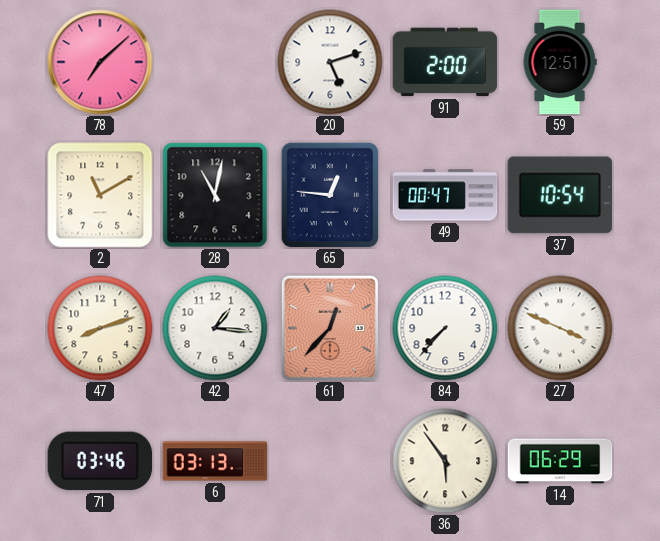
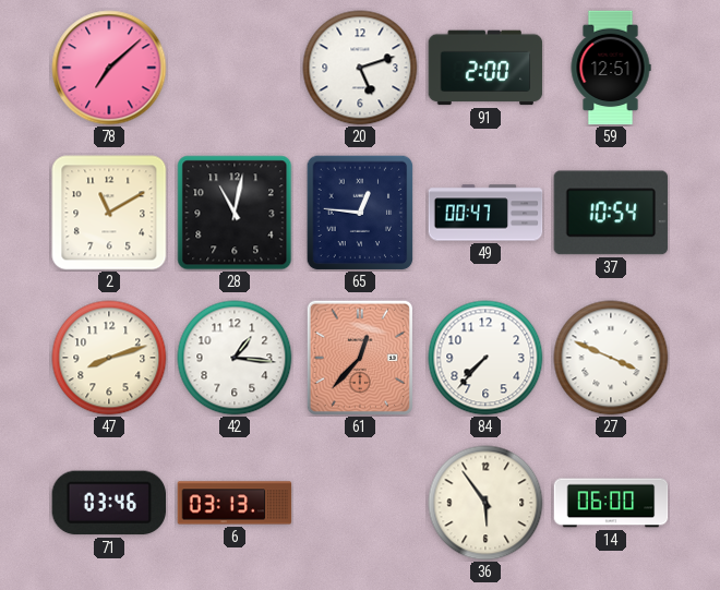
14: 06:29 -> 06:00 (611, 503)
